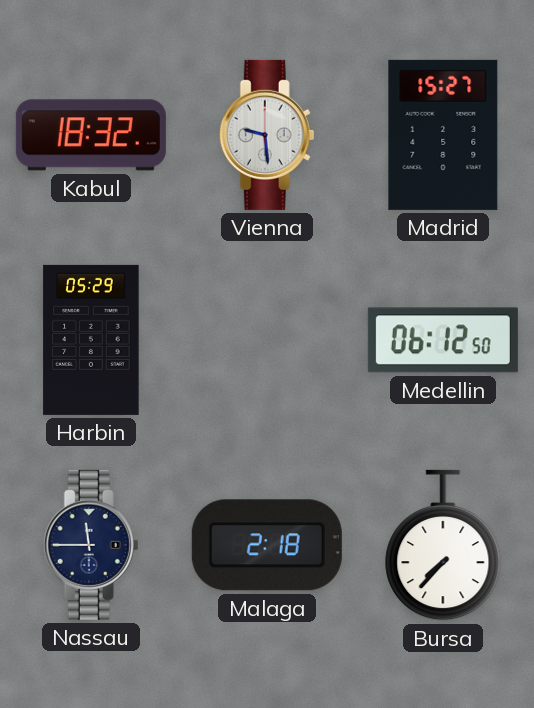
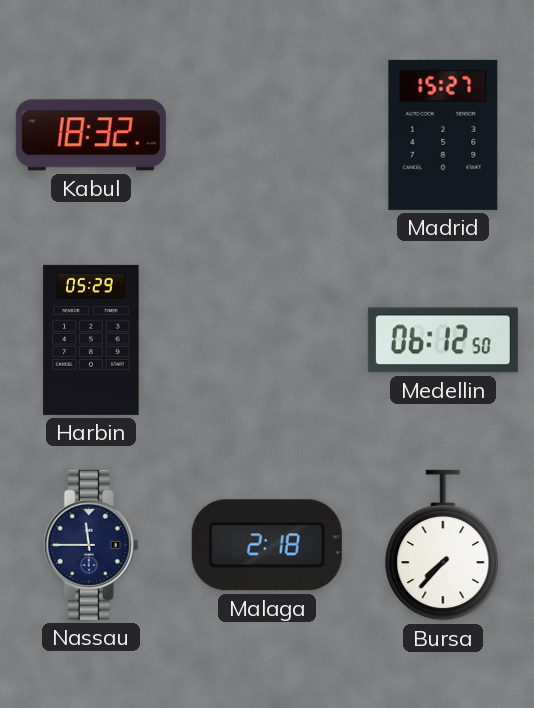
Vienna: 9:29 -> none (267, 135)
